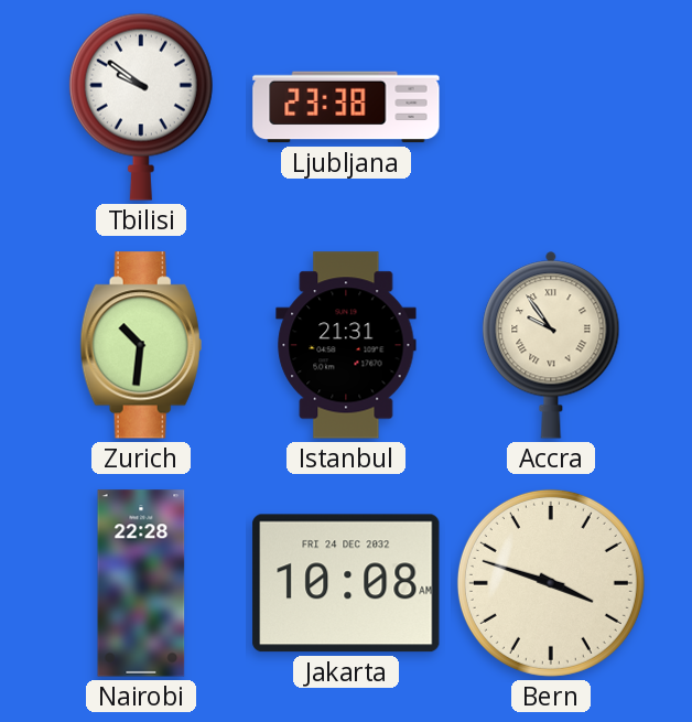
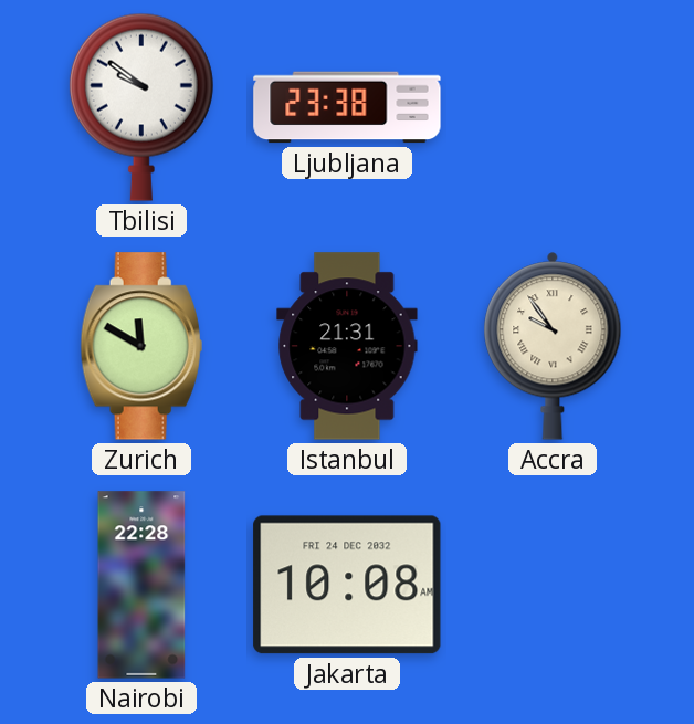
Zurich: 10:31 -> 11:50 (141, 346)
Bern: 3:48 -> none (551, 583)
